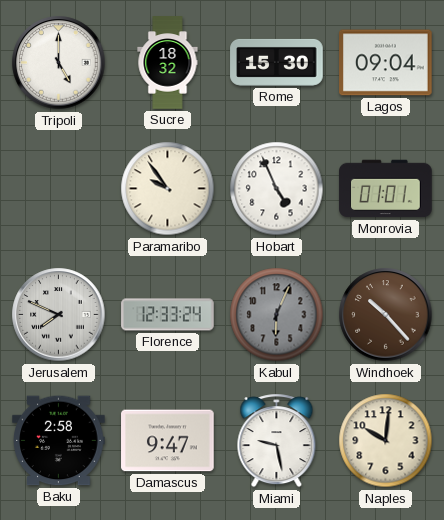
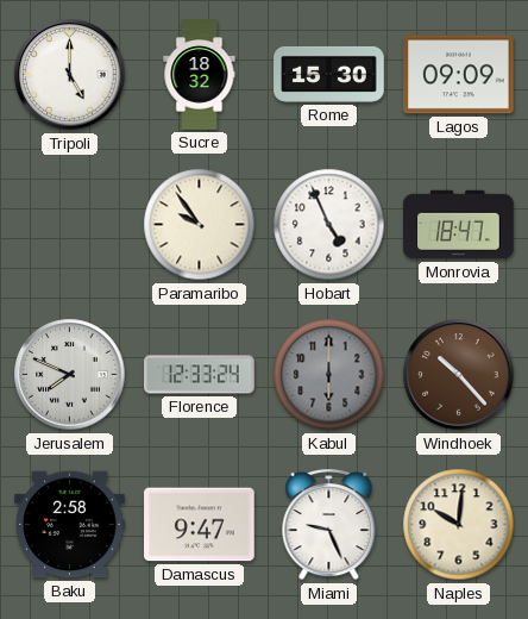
Lagos: 09:04 -> 09:09 (459, 75)
Monrovia: 01:01 -> 18:47 (459, 225)
Kabul: 6:04 -> 6:00 (329, 375)
Miami: 9:28 -> 9:26 (329, 525)
